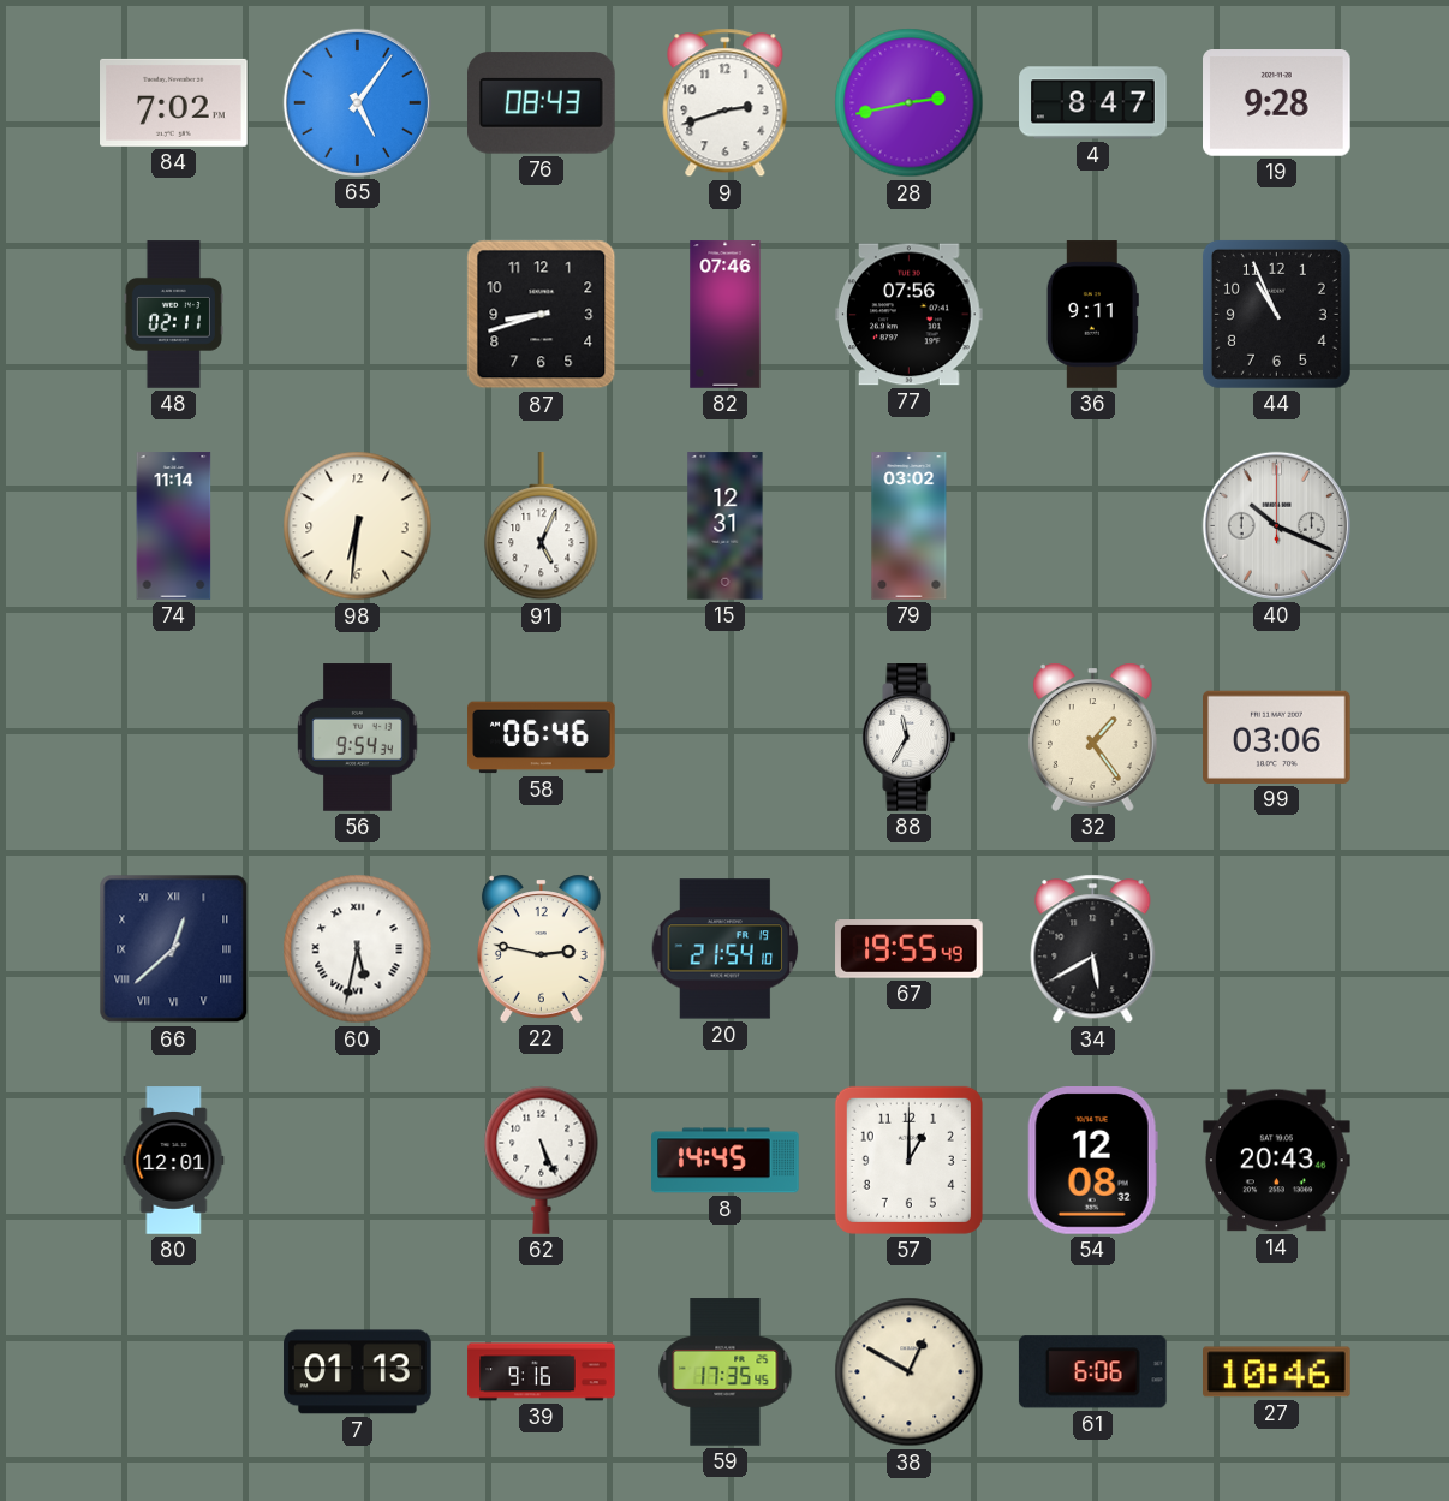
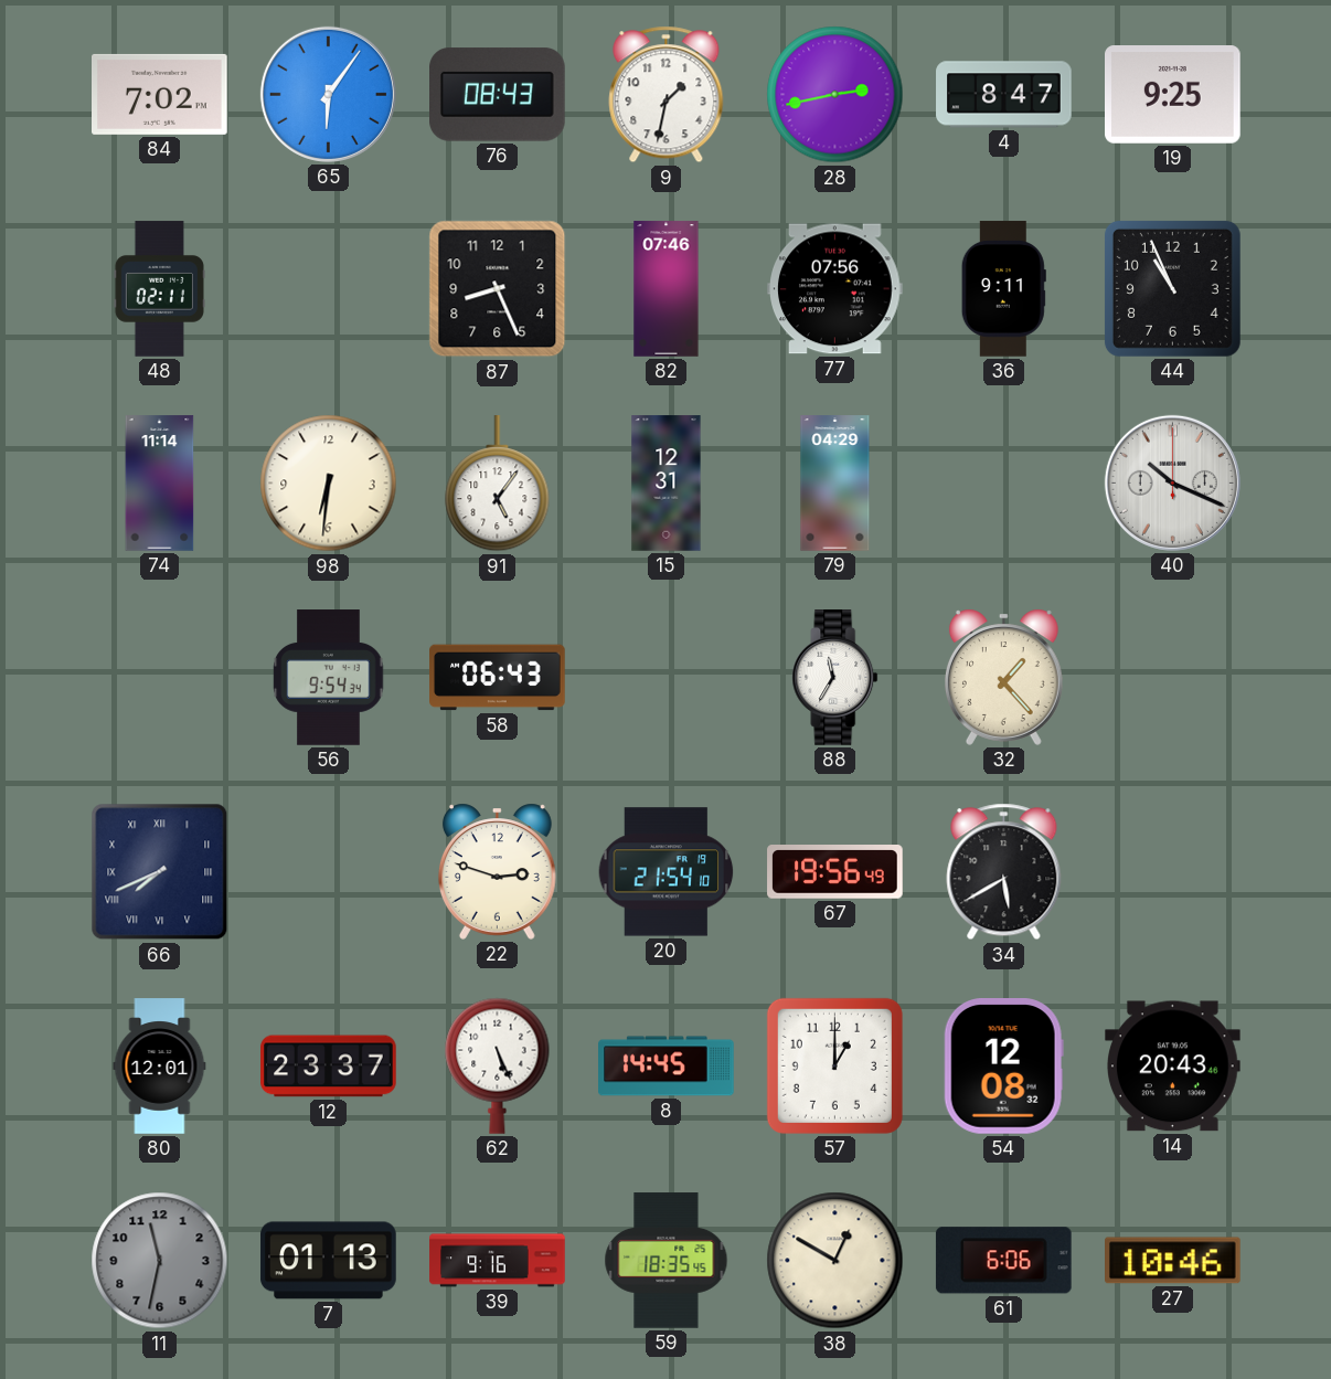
65: 5:06 -> 6:06 (328, 94)
9: 2:42 -> 1:32 (667, 95)
19: 9:28 -> 9:25 (1173, 95)
87: 8:42 -> 8:26 (498, 289)
91: 5:04 -> 5:06 (498, 484)
79: 03:02 -> 04:29 (835, 484)
58: 06:46 -> 06:43 (498, 678)
32: 1:24 -> 1:23 (1003, 677)
99: 03:06 -> none (1277, 737)
66: 12:38 -> 7:41 (160, 872)
60: 5:32 -> none (358, 949)
22: 2:47 -> 2:48 (497, 871)
67: 19:55 -> 19:56 (835, 872)
12: none -> 23:37 (329, 1067)
11: none -> 11:32 (160, 1261)
59: 17:35 -> 18:35 (667, 1261)
